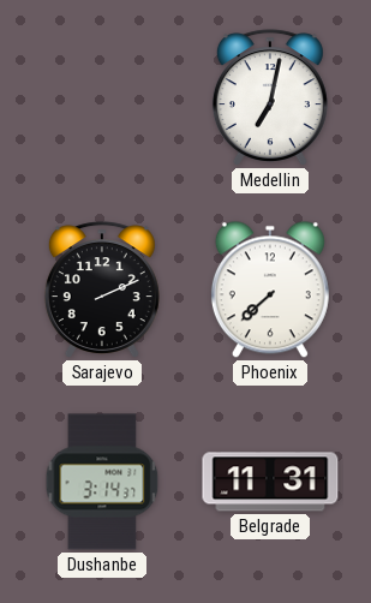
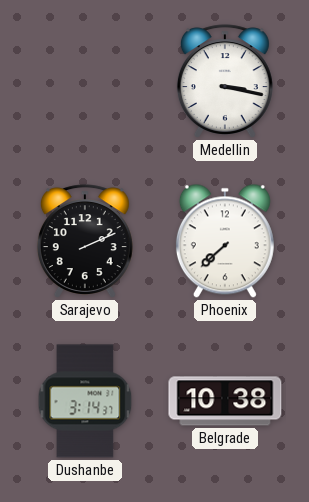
Medellin: 7:02 -> 3:17 (225, 81)
Belgrade: 11:31 -> 10:38 (225, 401)
